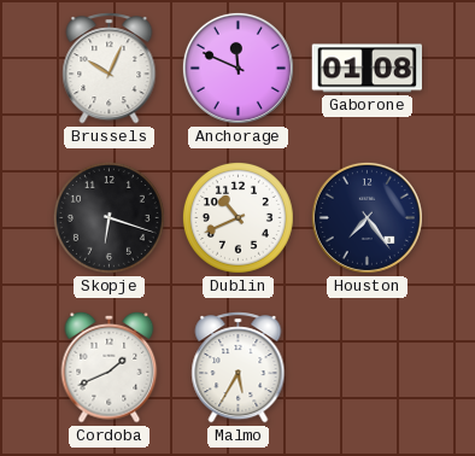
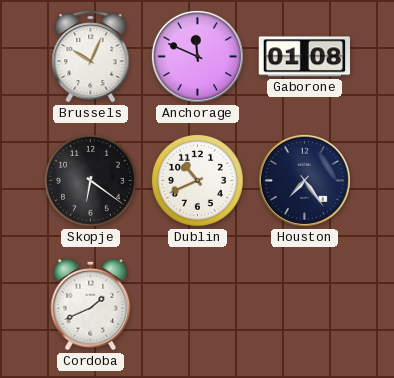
Skopje: 6:18 -> 6:21 (90, 180)
Malmo: 5:35 -> none (239, 368)
